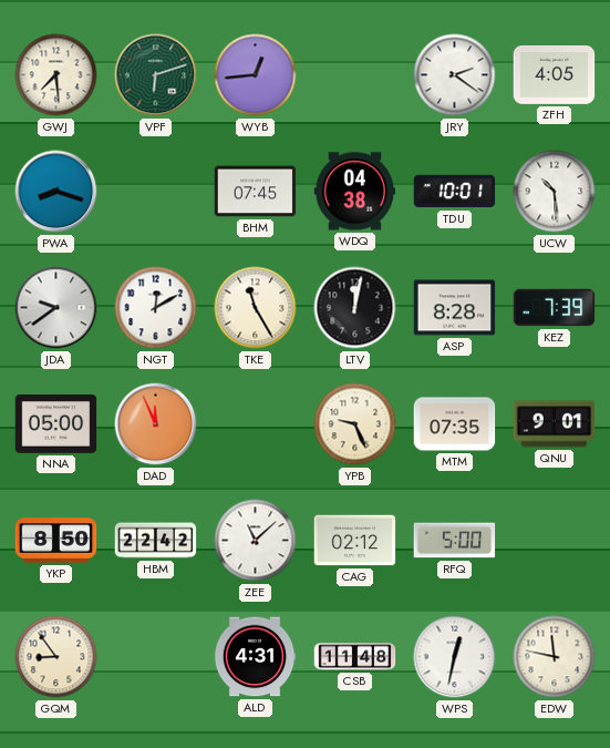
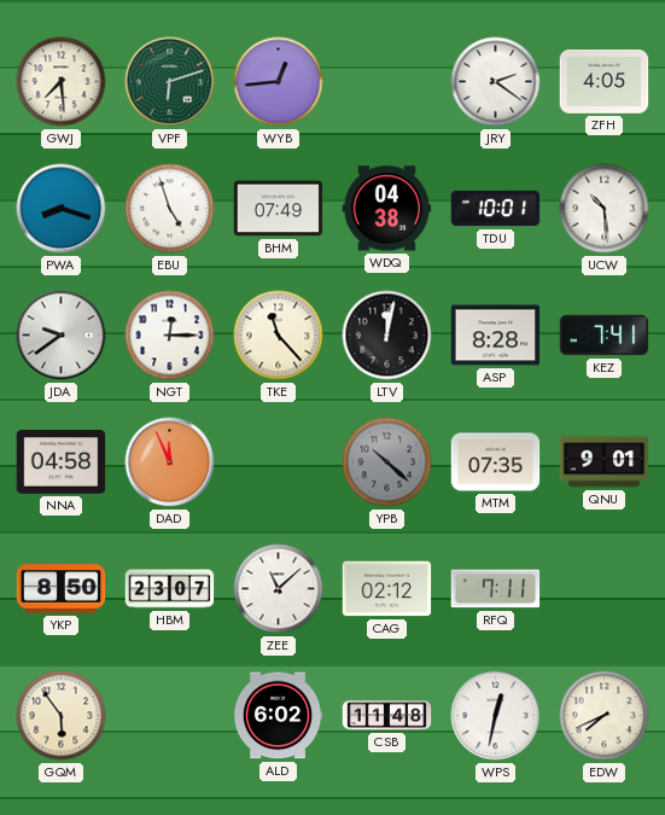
EBU: none -> 4:57 (170, 209)
BHM: 07:45 -> 07:49 (279, 209)
NGT: 12:10 -> 12:15 (170, 336)
TKE: 11:25 -> 11:23 (279, 336)
KEZ: 7:39 -> 7:41 (605, 336)
NNA: 05:00 -> 04:58 (62, 462)
YPB: 9:26 -> 10:22 (387, 462)
YPB dial: cream -> grey (387, 462)
HBM: 22:42 -> 23:07 (170, 589)
RFQ: 5:00 -> 7:11 (496, 589)
GQM: 8:54 -> 5:54 (62, 716)
ALD: 4:31 -> 6:02 (278, 716)
EDW: 11:47 -> 7:41 (605, 716)
